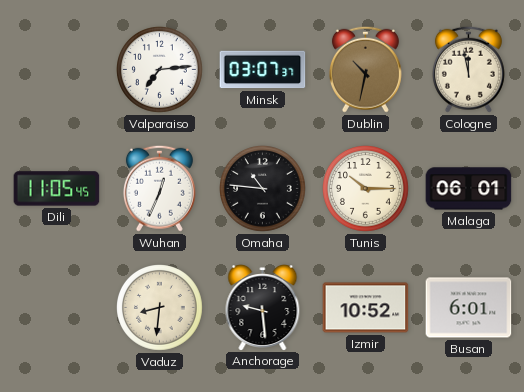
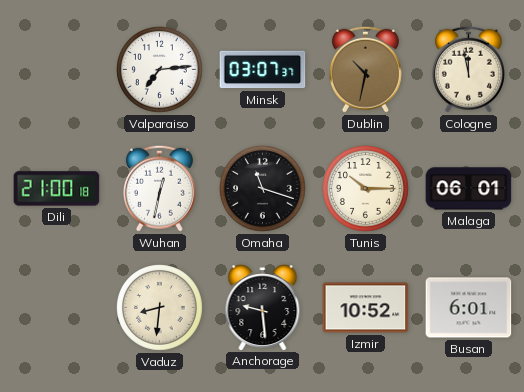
Dili: 11:05 -> 21:00 (57, 189)
Wuhan: 12:34 -> 12:32 (159, 188)
Omaha: 10:46 -> 11:18 (263, 189)
